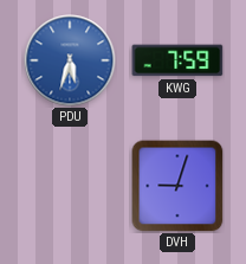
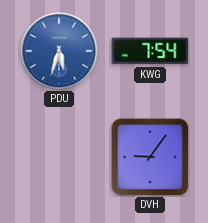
KWG: 7:59 -> 7:54 (150, 51)
DVH: 9:03 -> 9:06 (150, 157)
